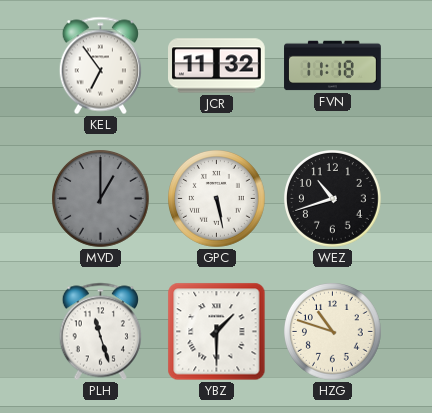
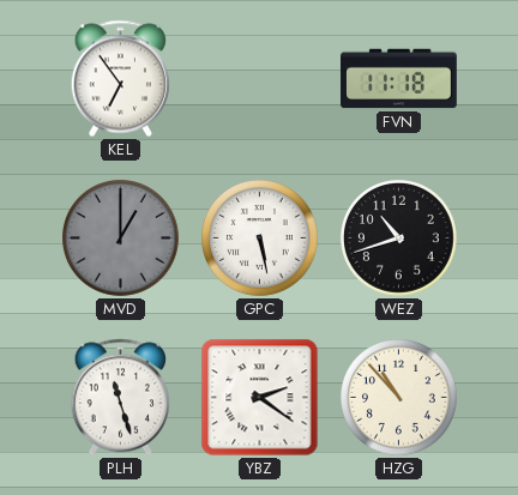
JCR: 11:32 -> none (217, 66)
YBZ: 1:30 -> 2:21 (260, 398)
HZG: 10:48 -> 10:53 (399, 398)
